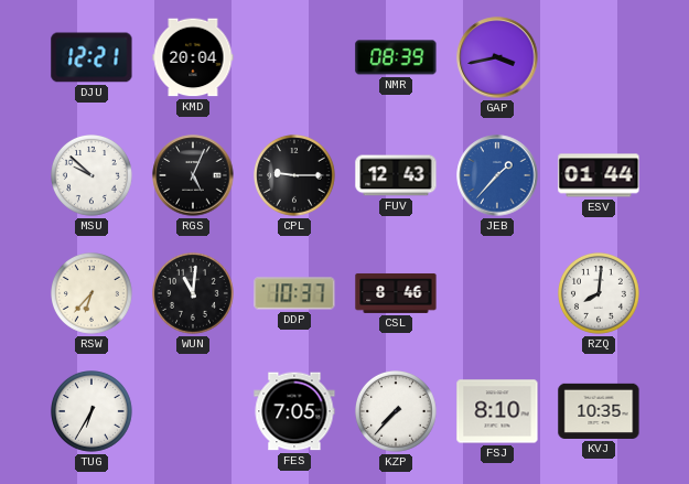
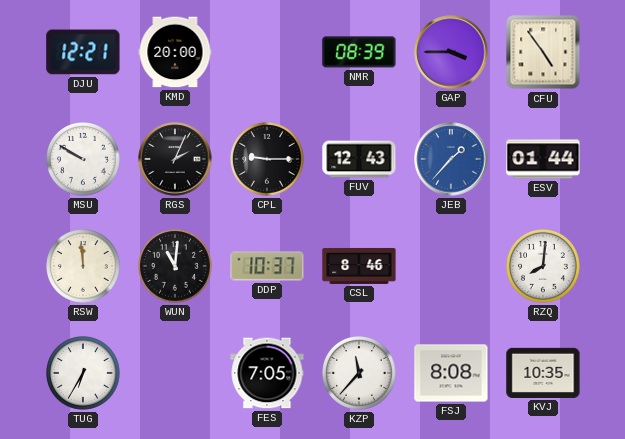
KMD: 20:04 -> 20:00 (175, 52)
GAP: 3:43 -> 3:45 (451, 52)
CFU: none -> 4:54 (543, 52)
MSU: 9:52 -> 9:50 (84, 160)
RGS: 5:04 -> 2:04 (175, 159)
RSW: 6:37 -> 11:59 (84, 267)
KZP: 7:37 -> 11:37 (360, 374)
FSJ: 8:10 -> 8:08 (451, 373)
